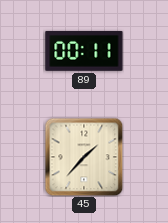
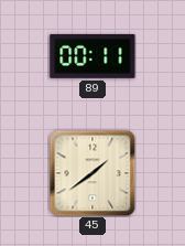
45: 1:37 -> 1:39 (92, 173)
